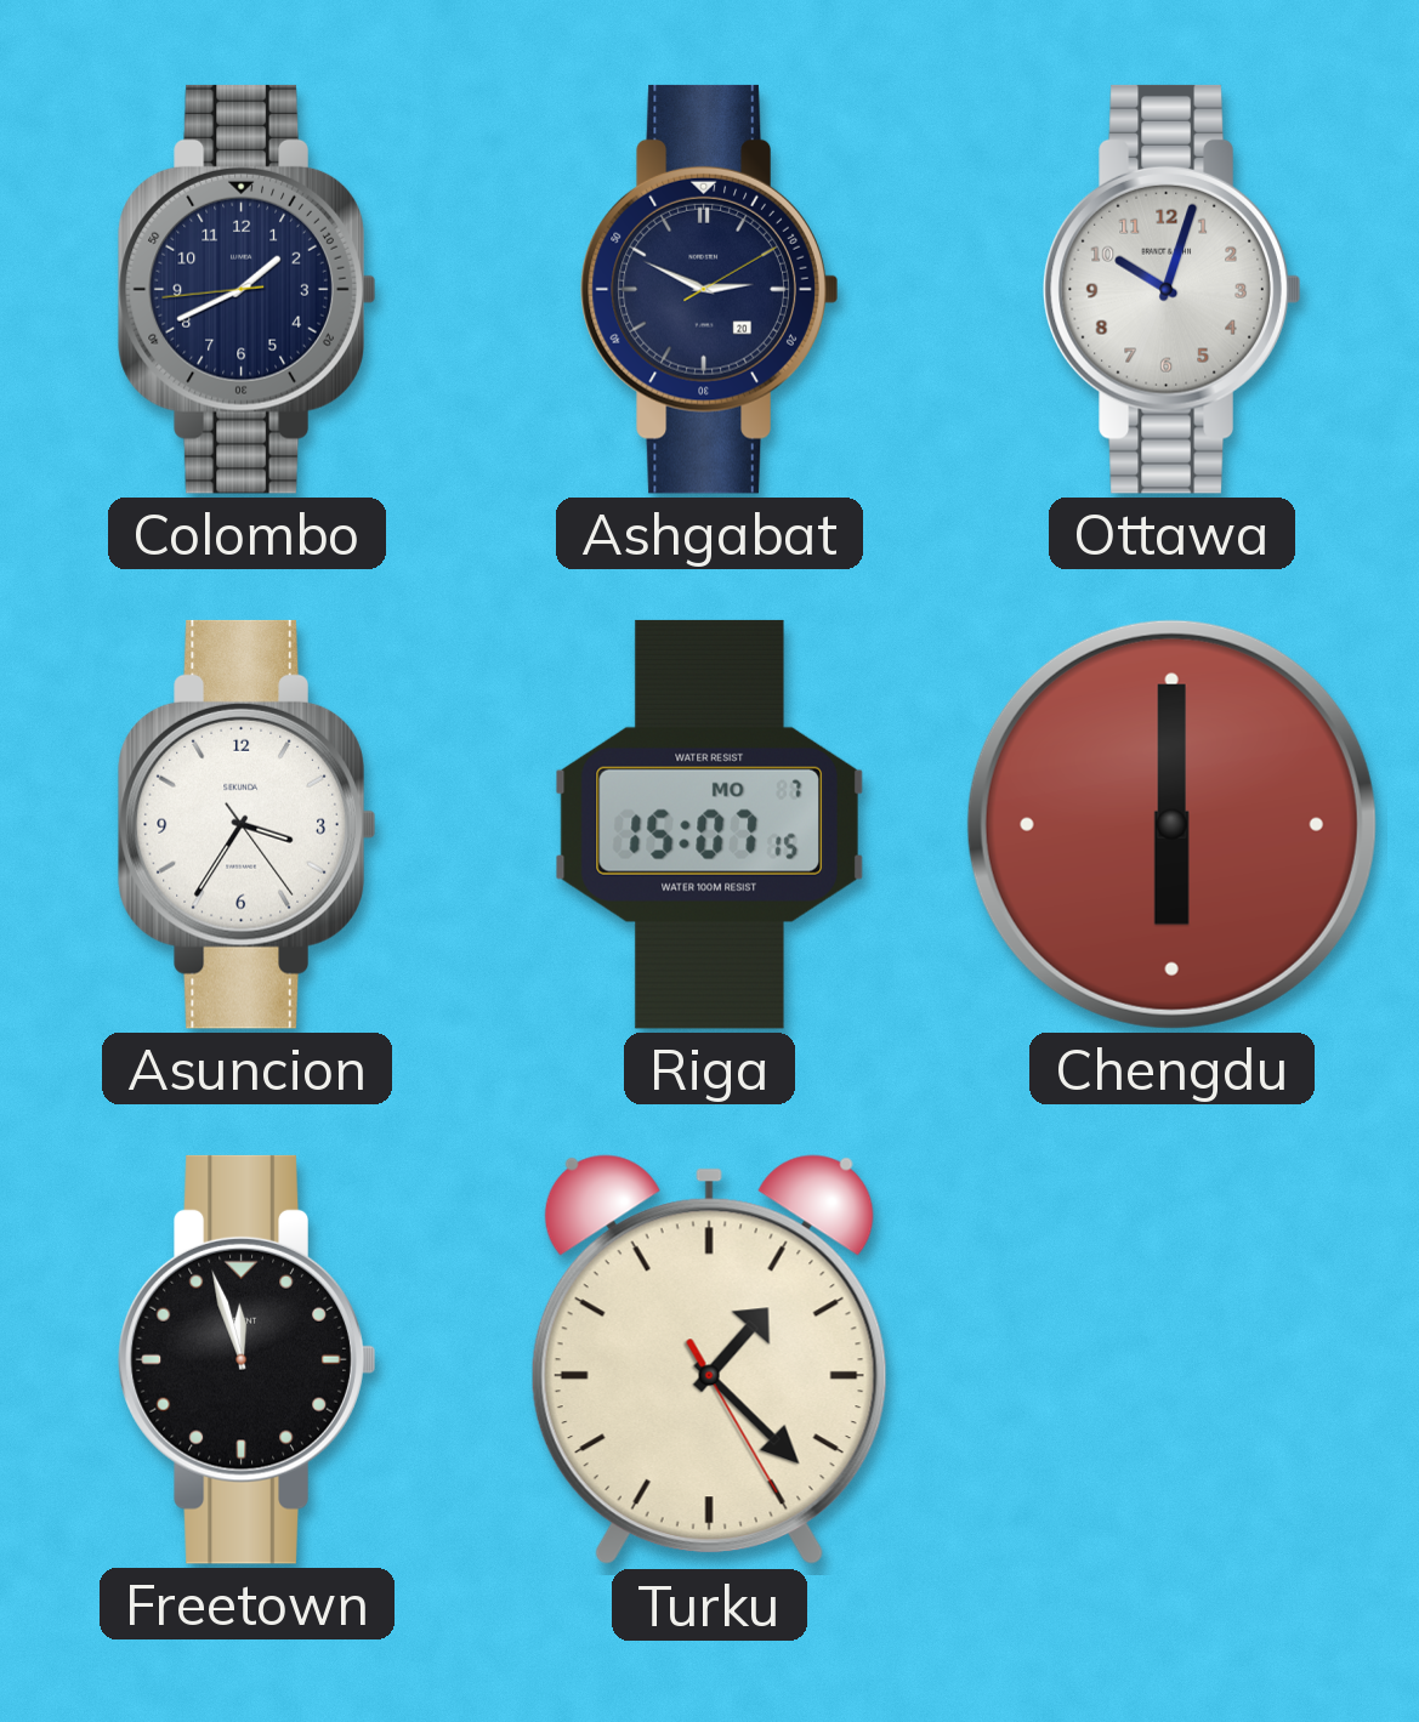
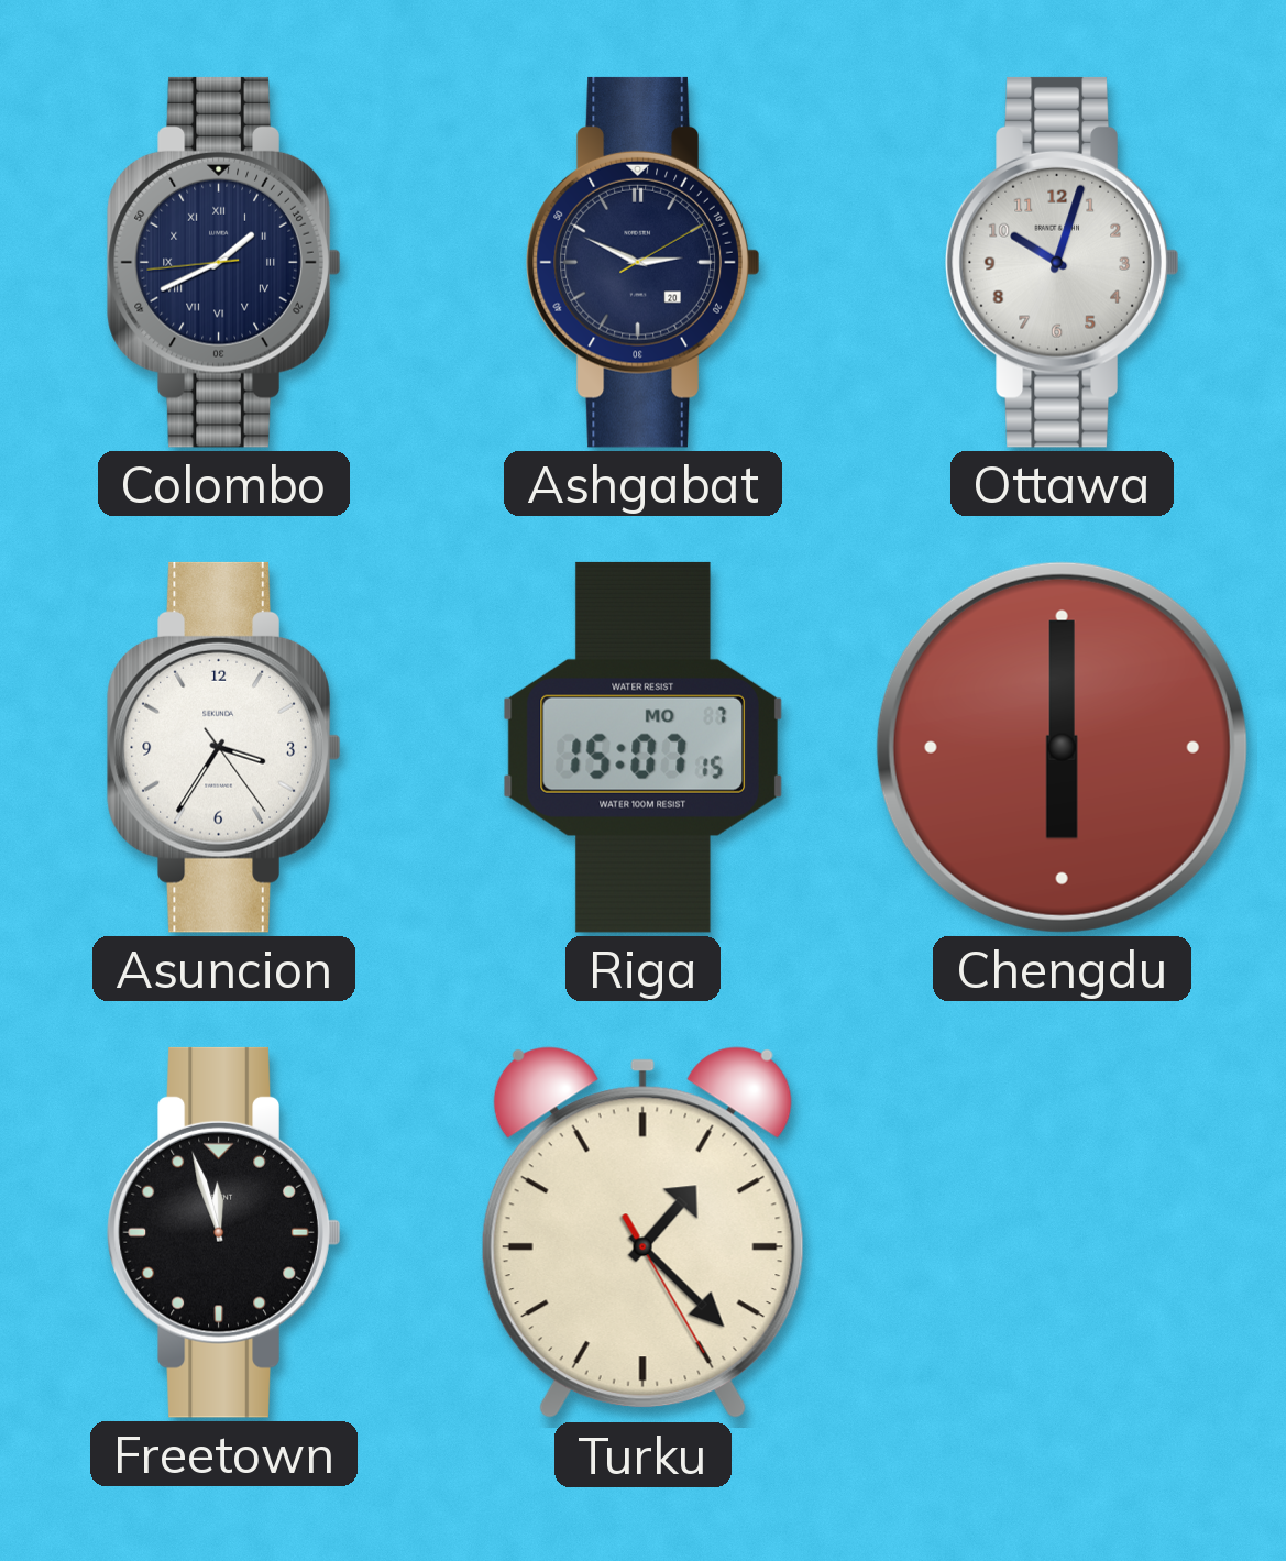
Colombo numerals: Arabic -> Roman (224, 262)
